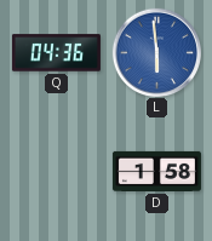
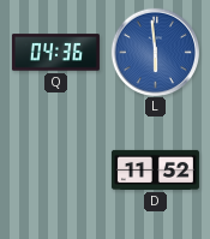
D: 1:58 -> 11:52 (155, 169)
